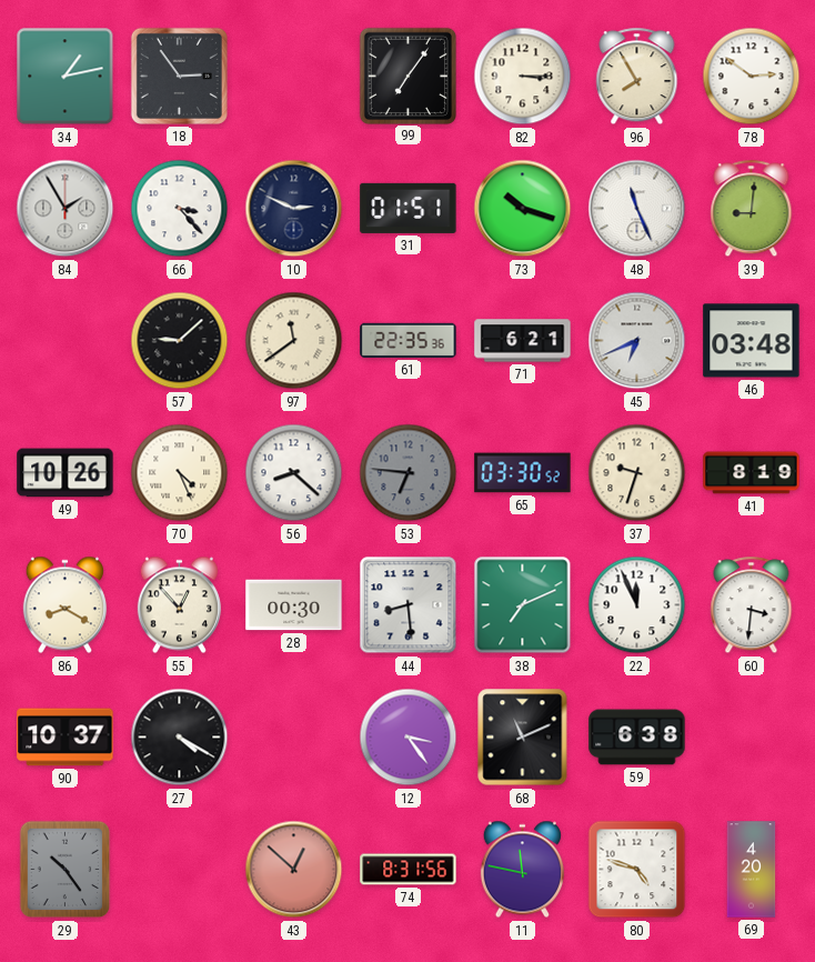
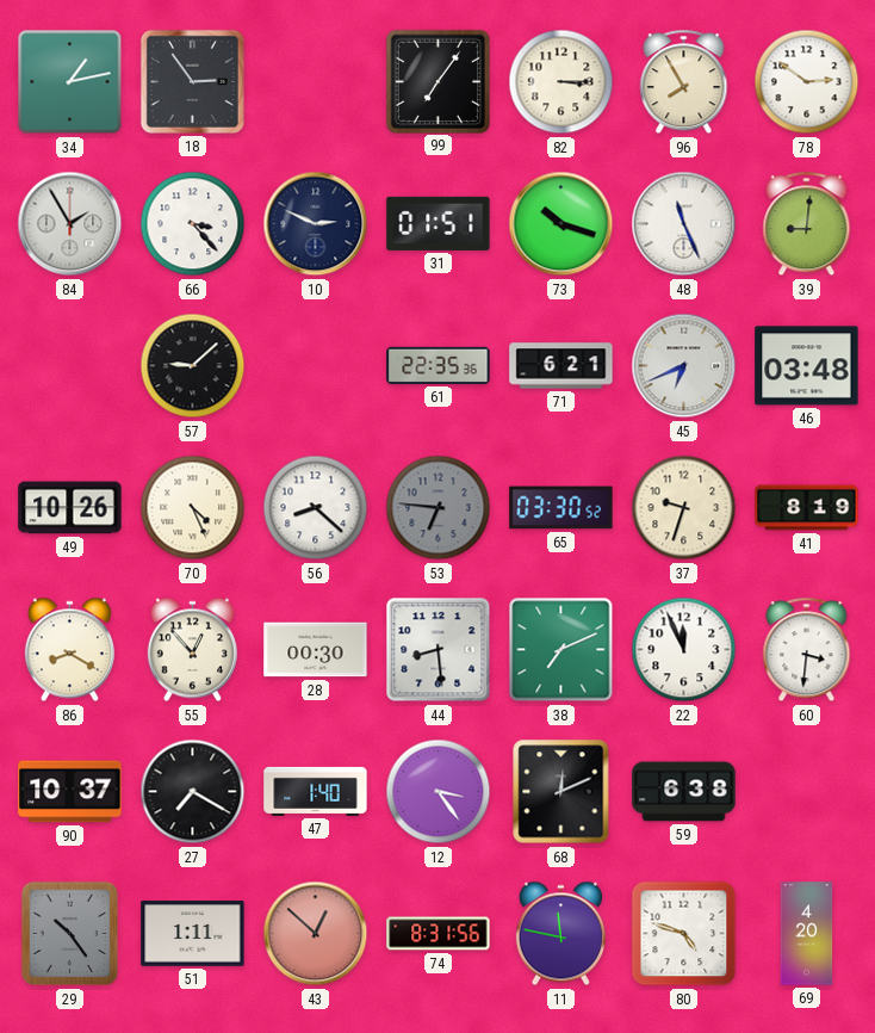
97: 11:39 -> none (294, 341)
27: 4:20 -> 7:20 (193, 792)
47: none -> 1:40 (316, 791)
68: 11:11 -> 12:11 (561, 792)
51: none -> 1:11 (193, 934)
